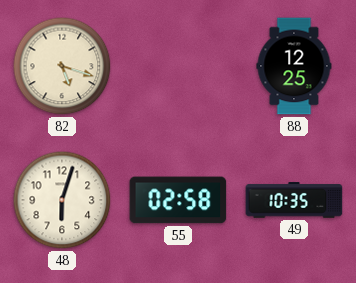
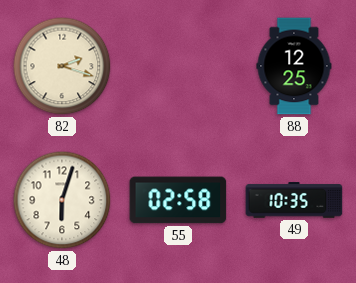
82: 5:18 -> 2:18 (62, 66)
